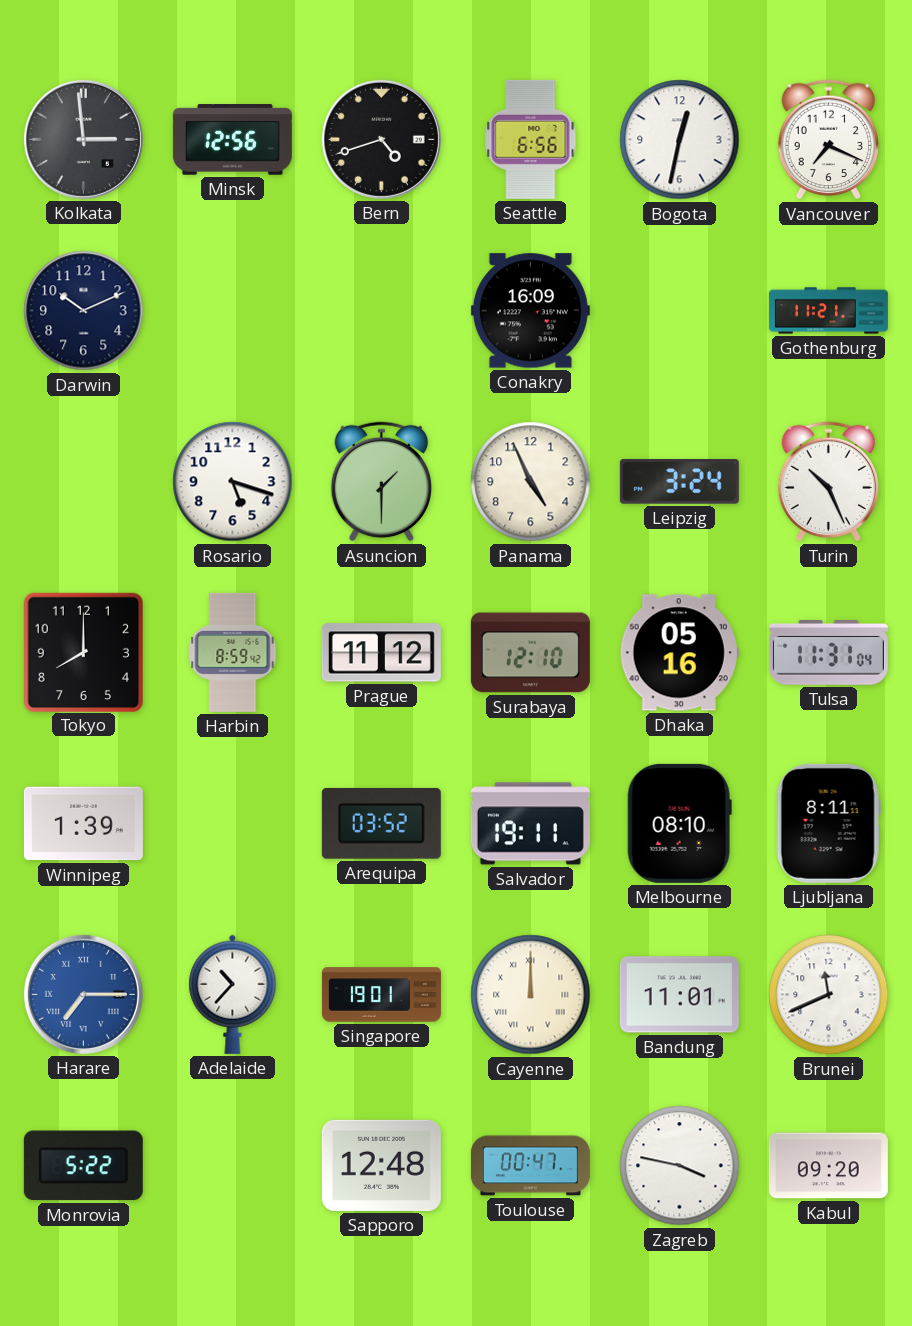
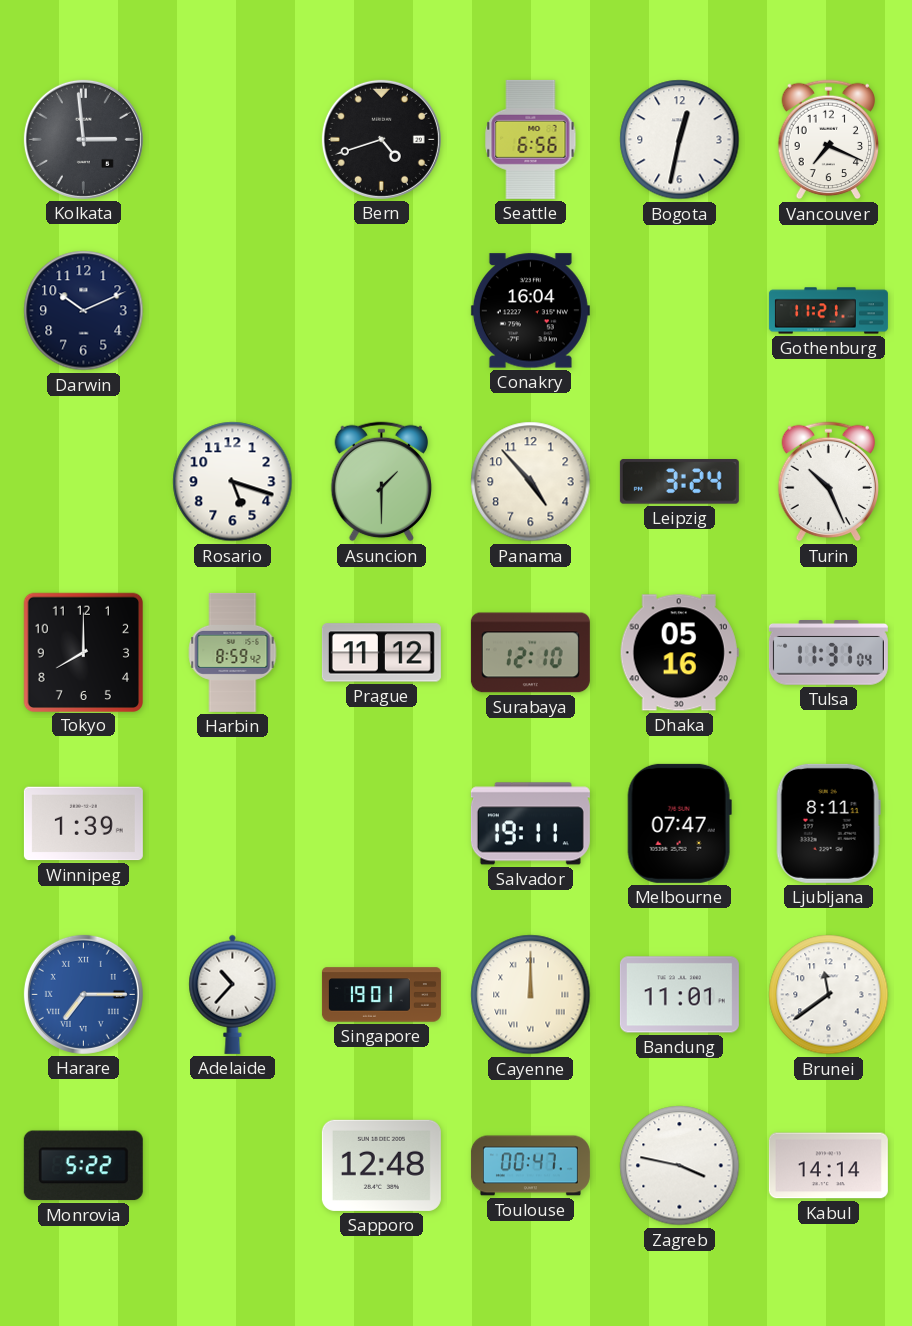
Minsk: 12:56 -> none (232, 140)
Conakry: 16:09 -> 16:04 (530, 311)
Panama: 4:56 -> 4:53 (531, 482)
Arequipa: 03:52 -> none (381, 823)
Melbourne: 08:10 -> 07:47 (679, 823)
Brunei: 11:41 -> 11:39 (829, 995)
Kabul: 09:20 -> 14:14 (828, 1166)
